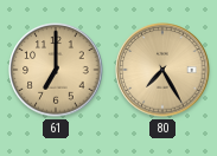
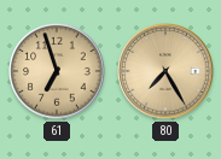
61: 7:00 -> 6:57 (57, 71)
